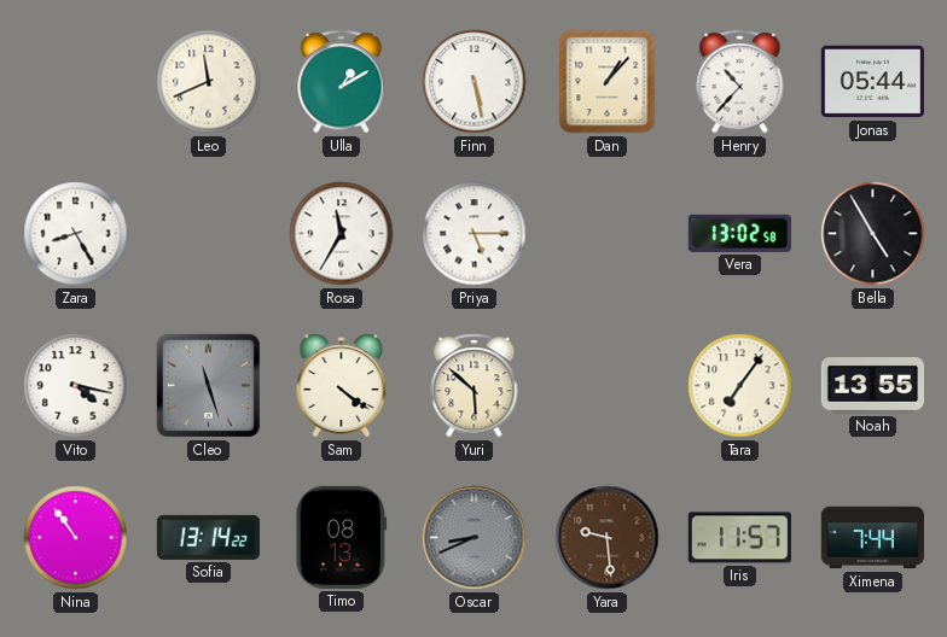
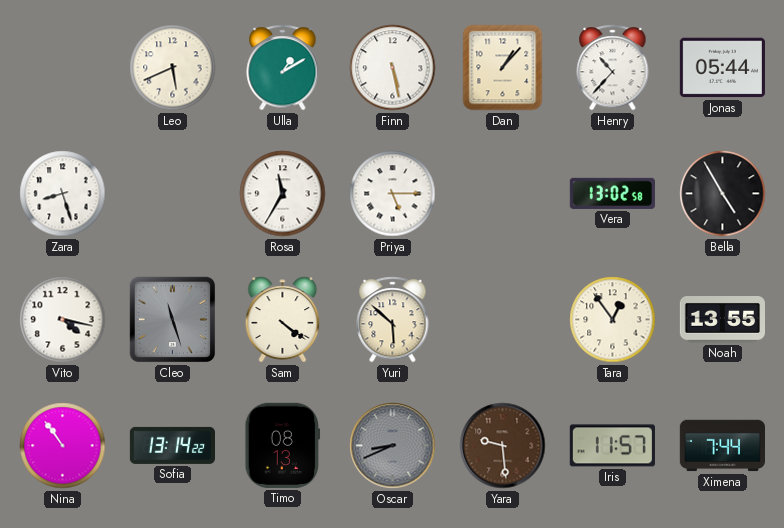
Leo: 11:41 -> 5:41 (173, 68)
Zara: 8:25 -> 8:27 (63, 194)
Tara: 7:06 -> 12:54 (613, 320)
